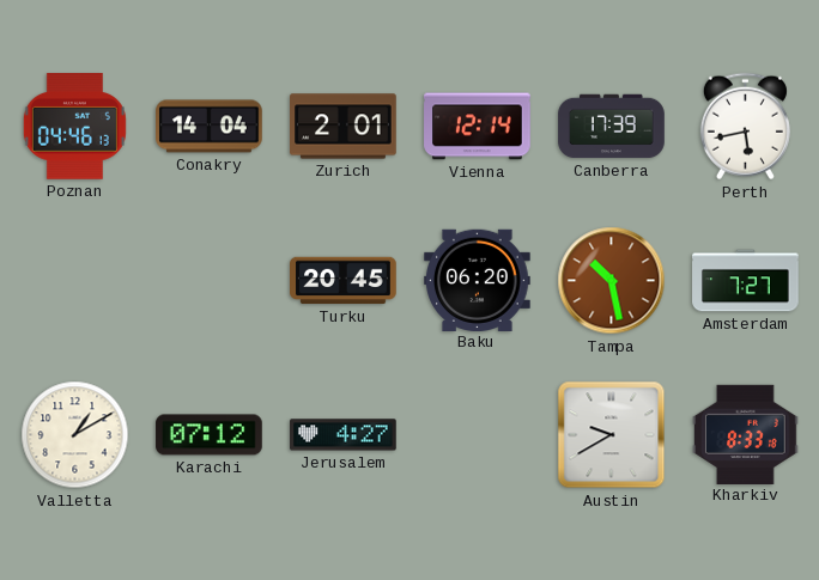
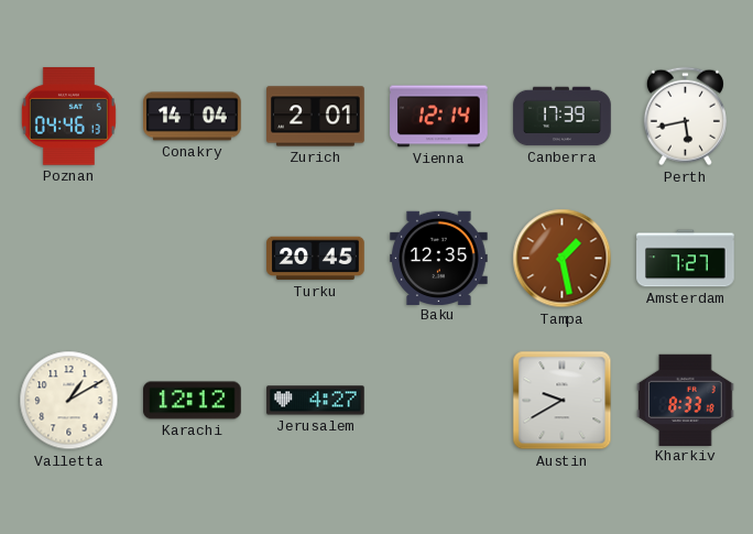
Baku: 06:20 -> 12:35 (439, 258)
Tampa: 10:28 -> 1:28 (563, 259)
Karachi: 07:12 -> 12:12 (193, 401)
